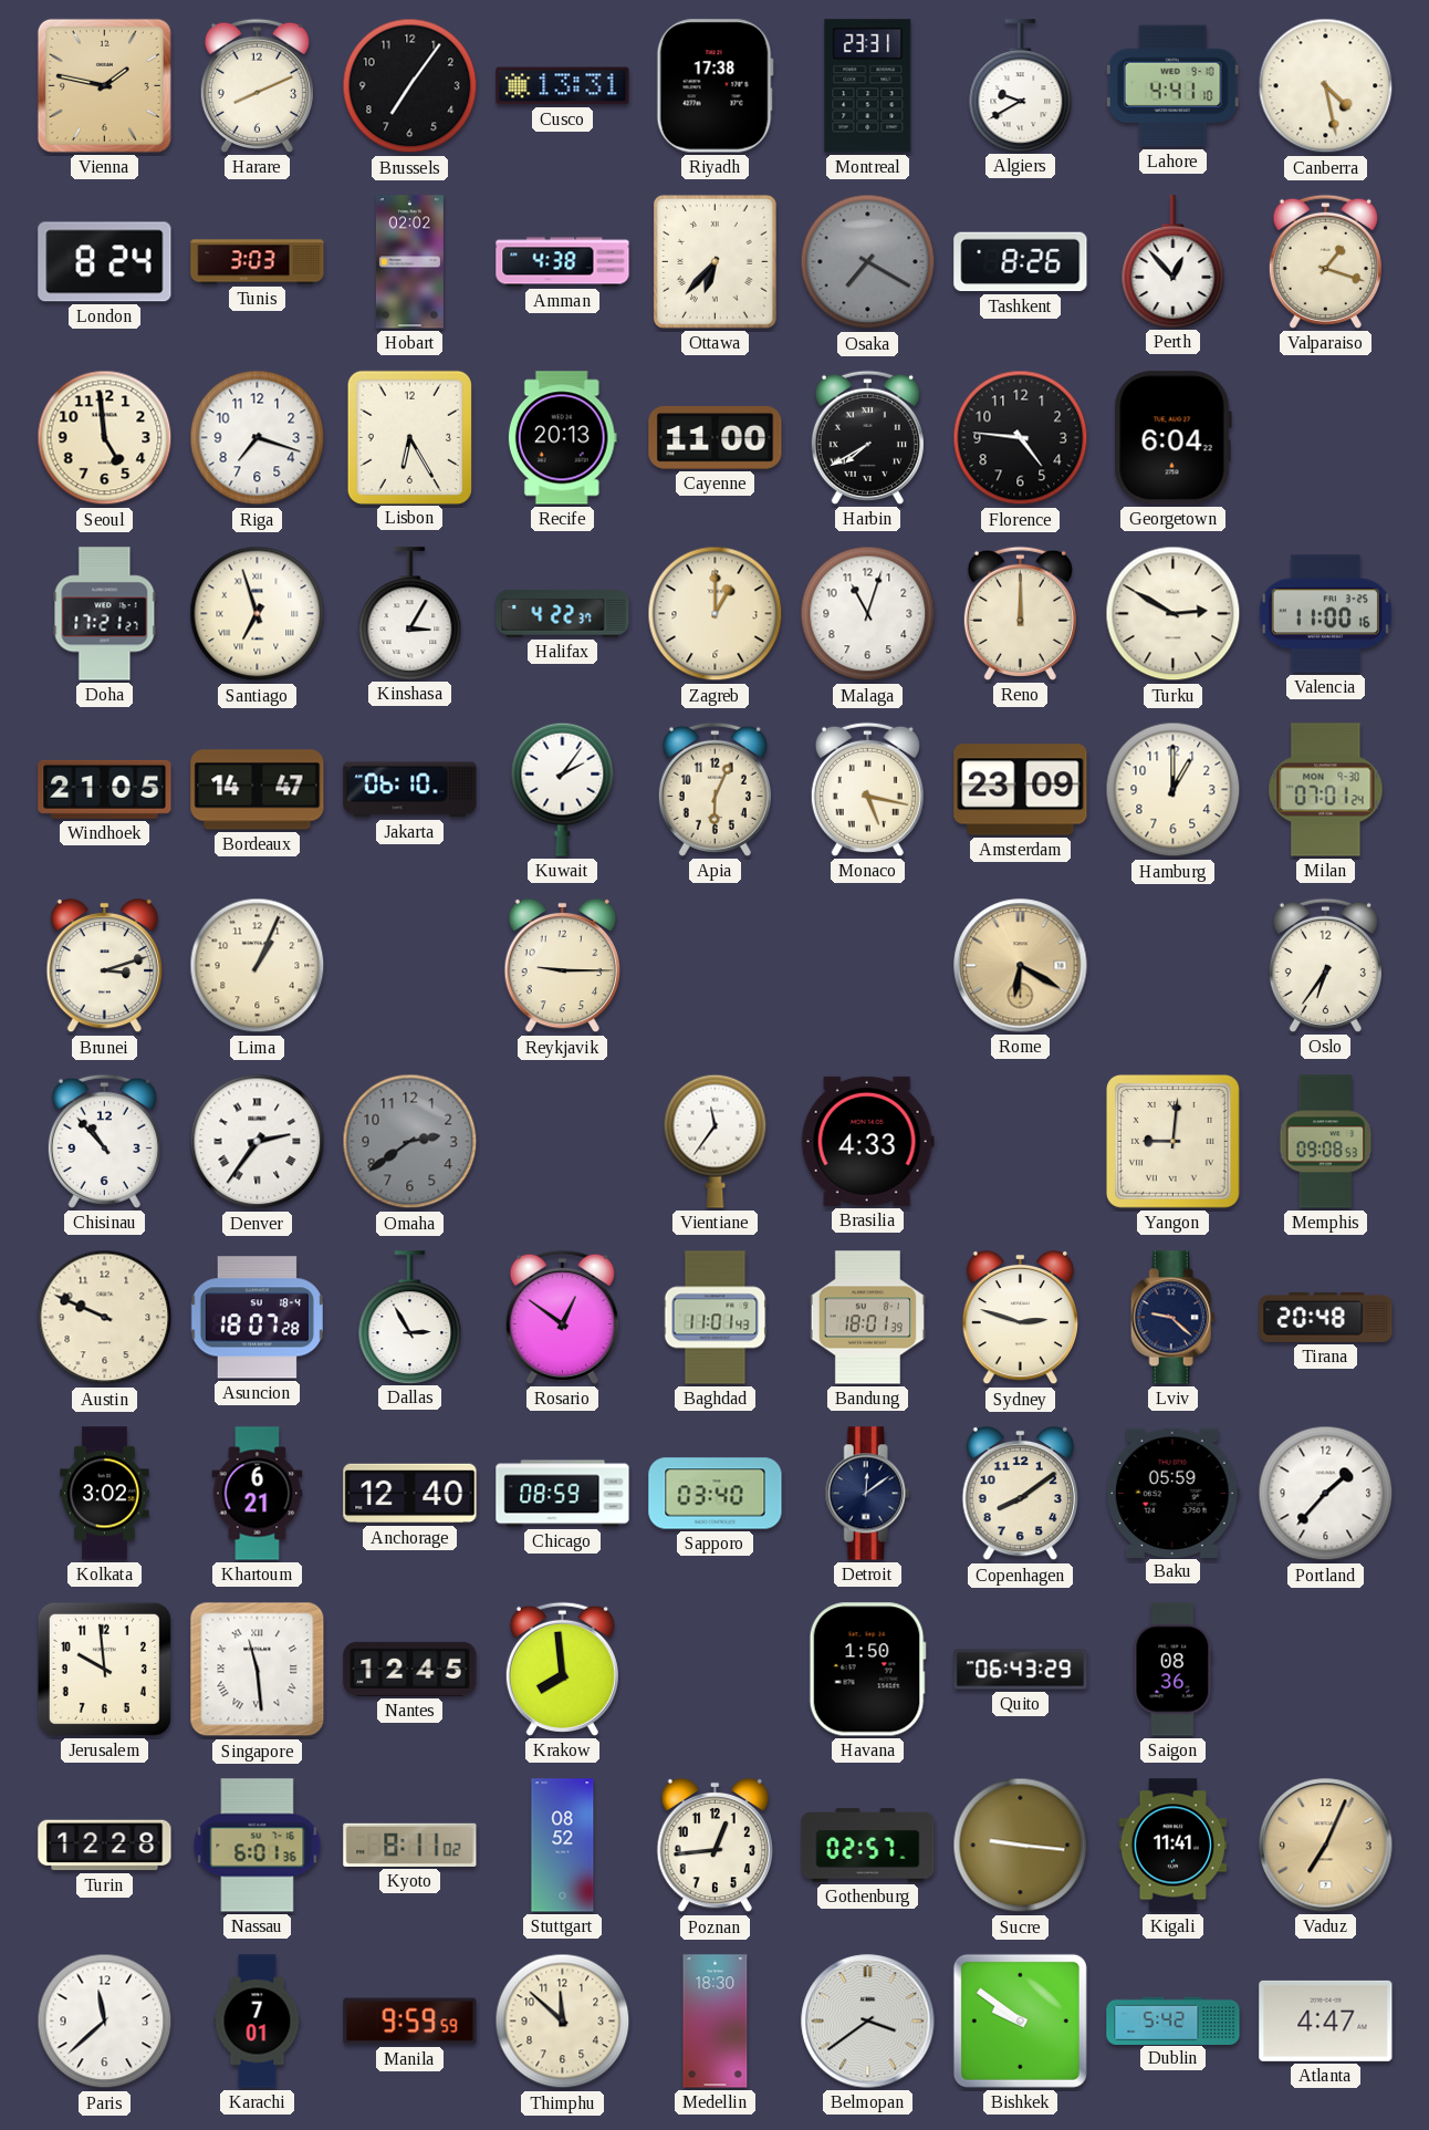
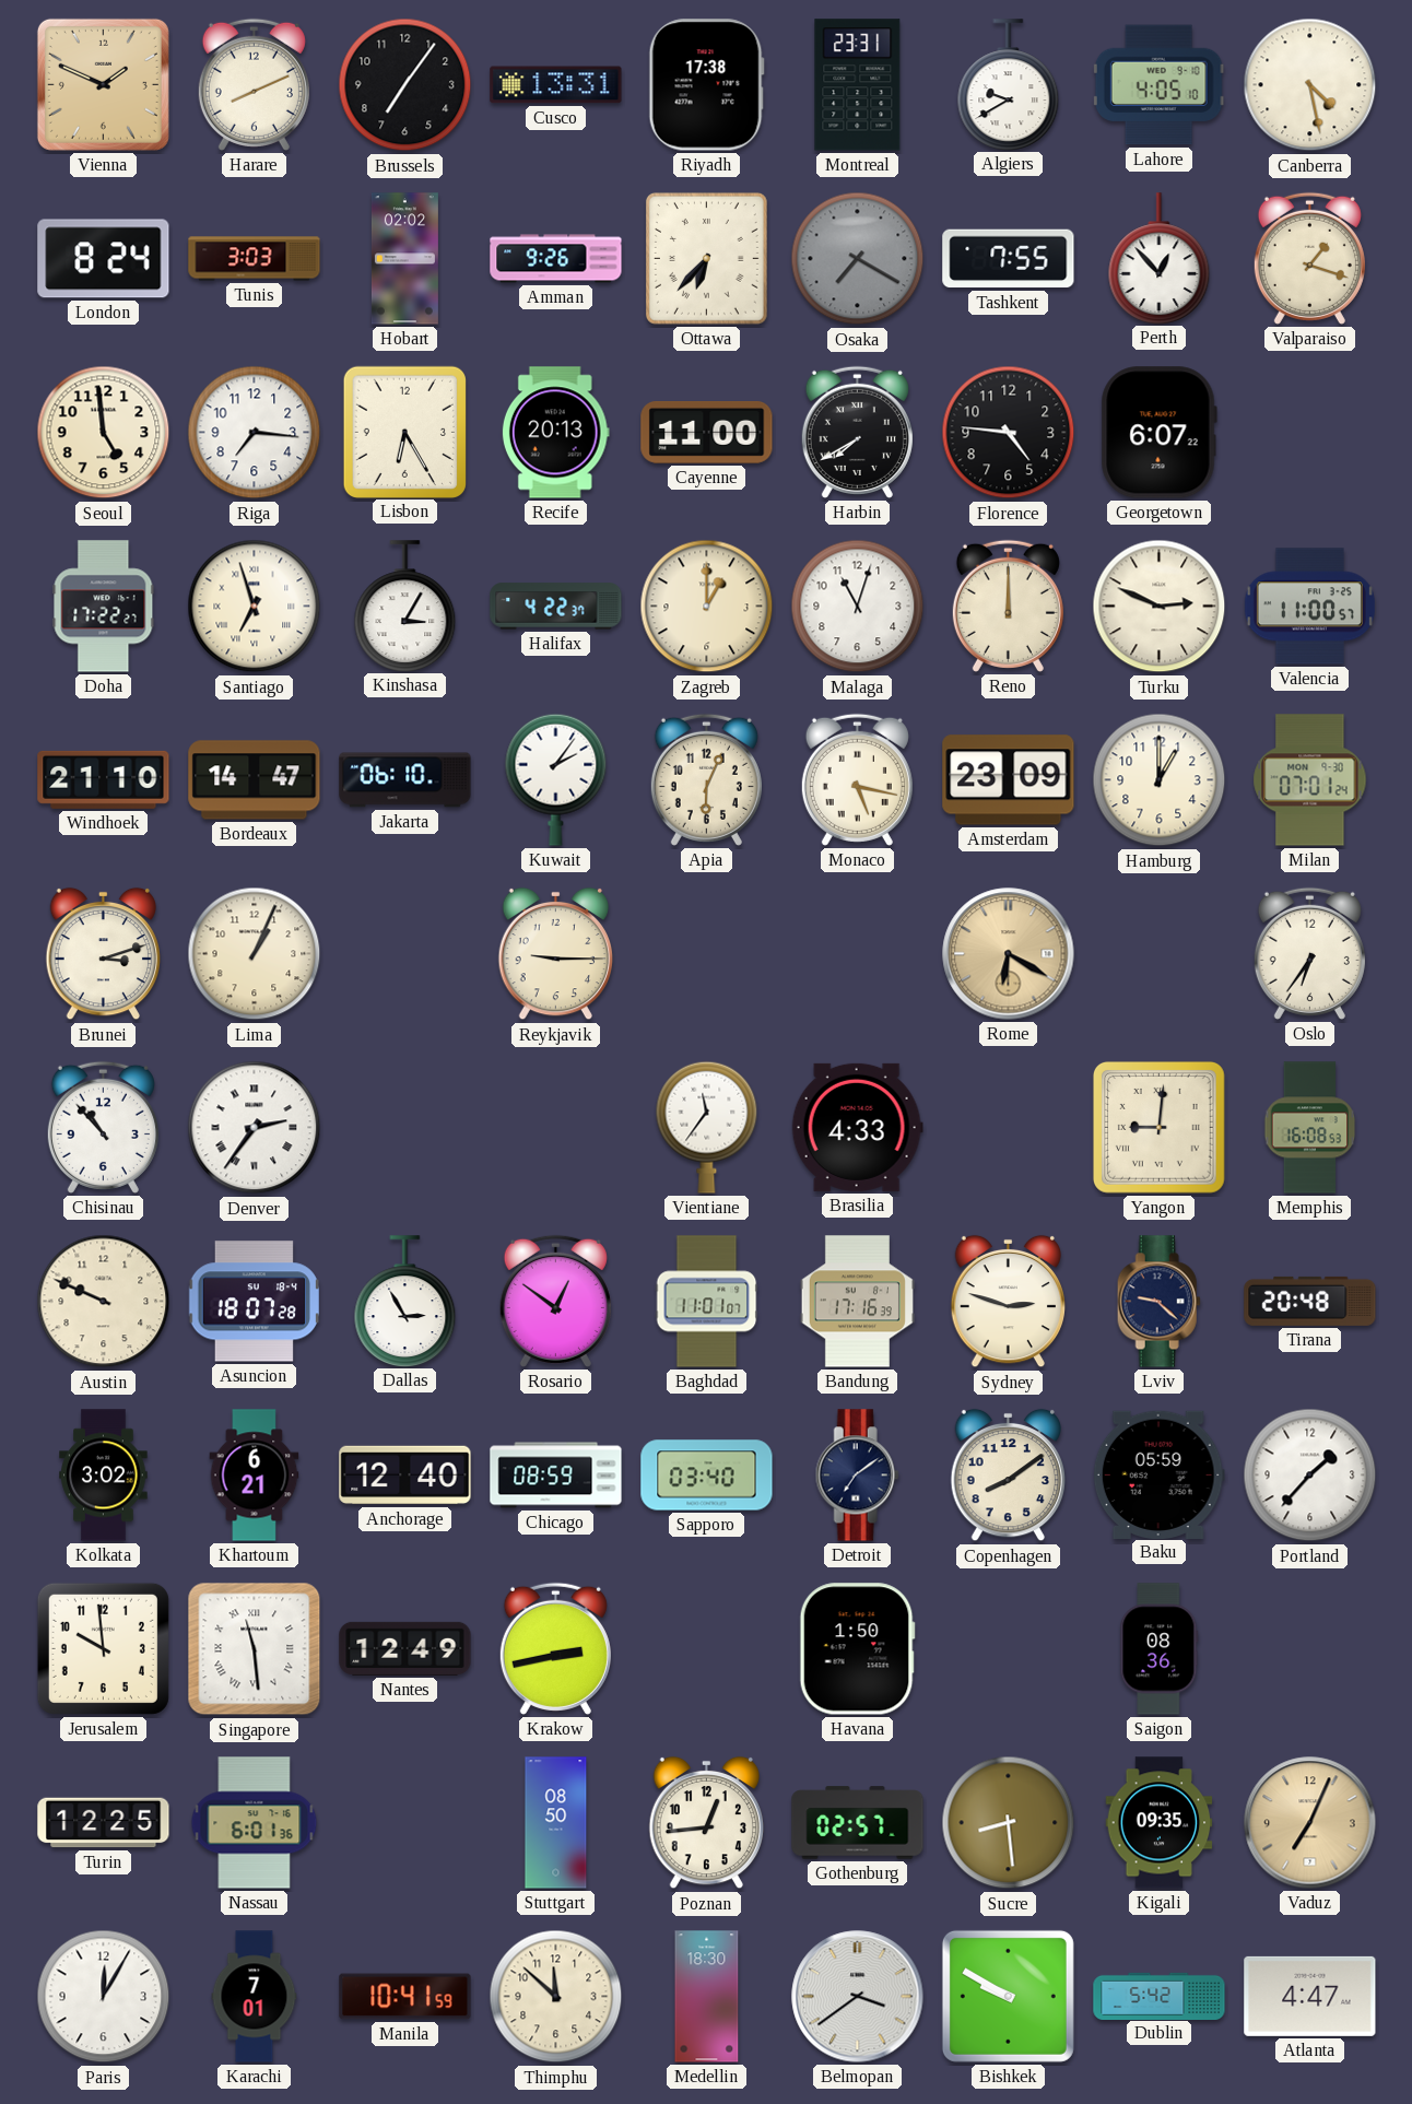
Vienna: 1:47 -> 1:49 (103, 84)
Lahore: 4:41 -> 4:05 (1158, 85)
Amman: 4:38 -> 9:26 (556, 259)
Tashkent: 8:26 -> 7:55 (1009, 259)
Riga: 7:18 -> 7:16 (255, 433)
Georgetown: 6:04 -> 6:07 (1158, 433)
Doha: 17:21 -> 17:22 (104, 607)
Turku: 2:50 -> 2:49 (1160, 607)
Valencia: 11:00:16 -> 11:00:57 (1309, 607)
Windhoek: 21:05 -> 21:10 (104, 779)
Omaha: 2:39 -> none (410, 1142)
Memphis: 09:08 -> 16:08 (1310, 1128)
Baghdad: 11:01:43 -> 11:01:07 (707, 1302)
Bandung: 18:01 -> 17:16 (857, 1302)
Detroit: 12:09 -> 7:09 (857, 1476)
Nantes: 12:45 -> 12:49 (405, 1648)
Krakow: 7:59 -> 2:43 (555, 1648)
Quito: 06:43 -> none (1021, 1670)
Turin: 12:28 -> 12:25 (104, 1823)
Kyoto: 8:11 -> none (410, 1845)
Stuttgart: 08:52 -> 08:50 (556, 1823)
Sucre: 9:16 -> 8:29 (1009, 1823)
Kigali: 11:41 -> 09:35 (1160, 1823)
Paris: 11:38 -> 12:05 (104, 1997)
Manila: 9:59 -> 10:41 (405, 1997)
Bishkek: 9:51 -> 9:50 (1008, 1996)
